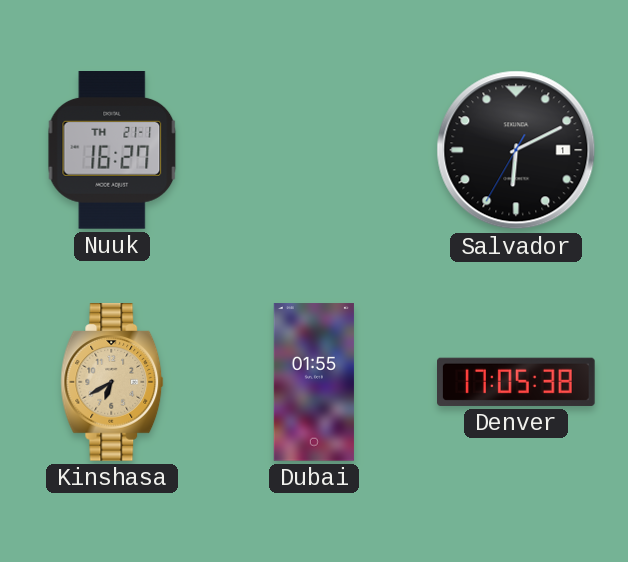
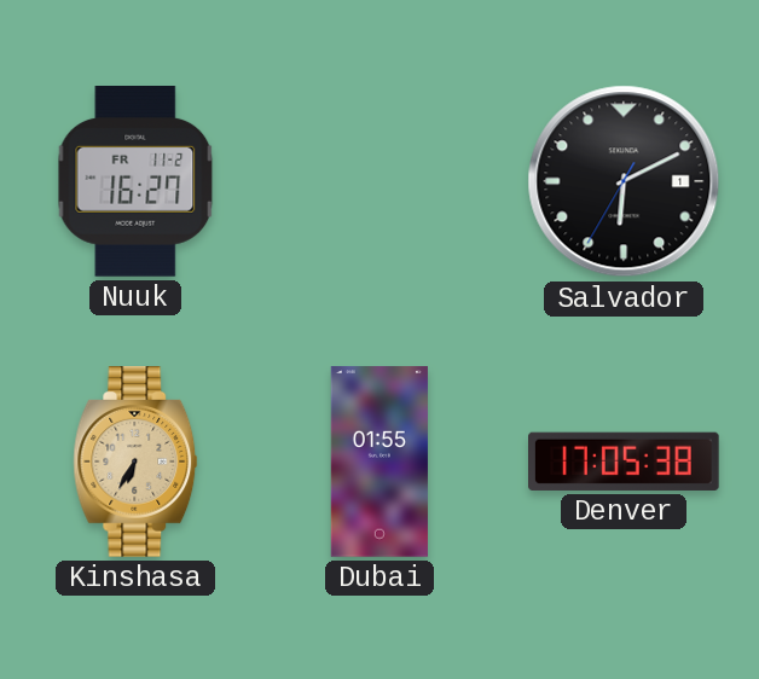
Nuuk date: TH 21-1 -> FR 11-2 (135, 182)
Kinshasa: 6:40 -> 6:35 (135, 462)
